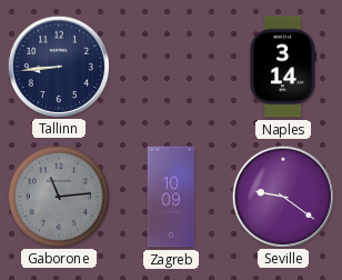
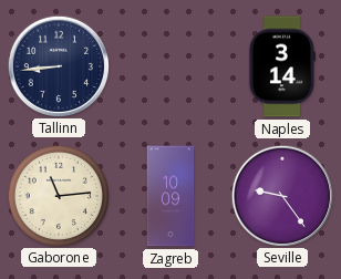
Gaborone dial: grey -> cream (58, 195)
Seville: 9:21 -> 9:24 (281, 195)
